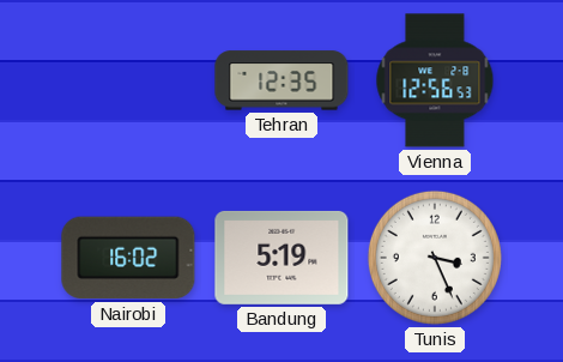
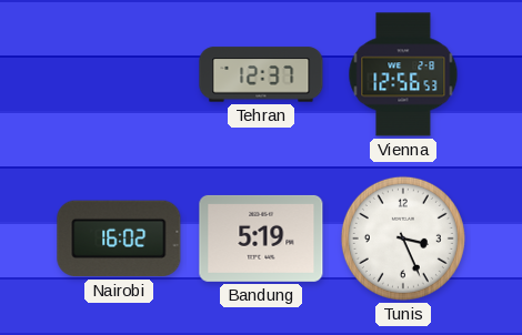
Tehran: 12:35 -> 12:37 (261, 74)
